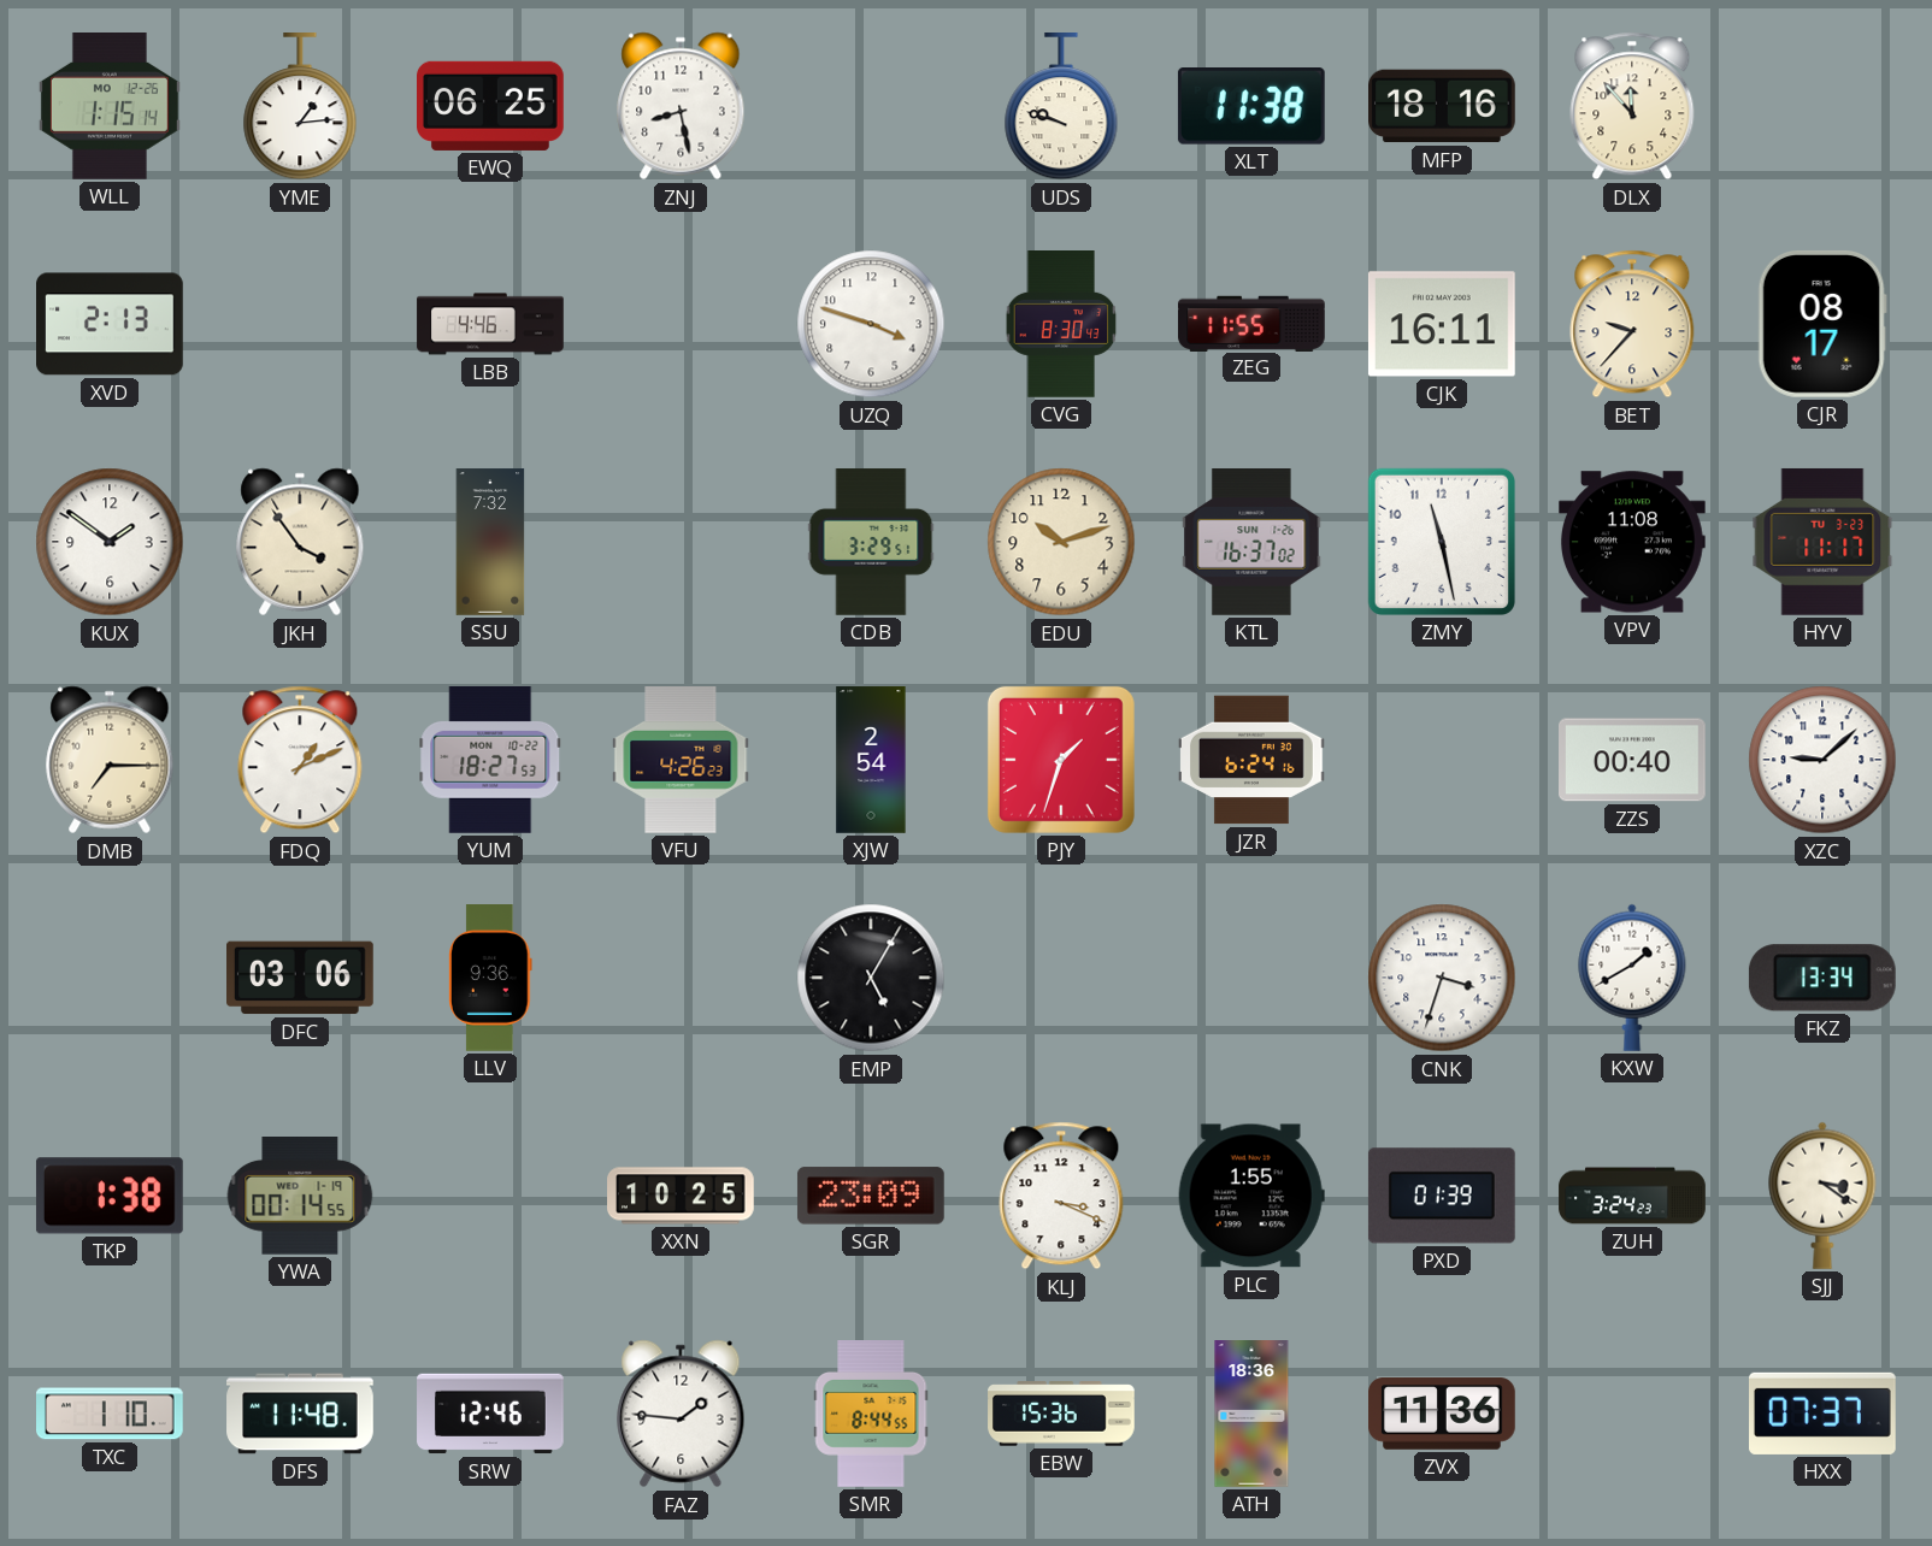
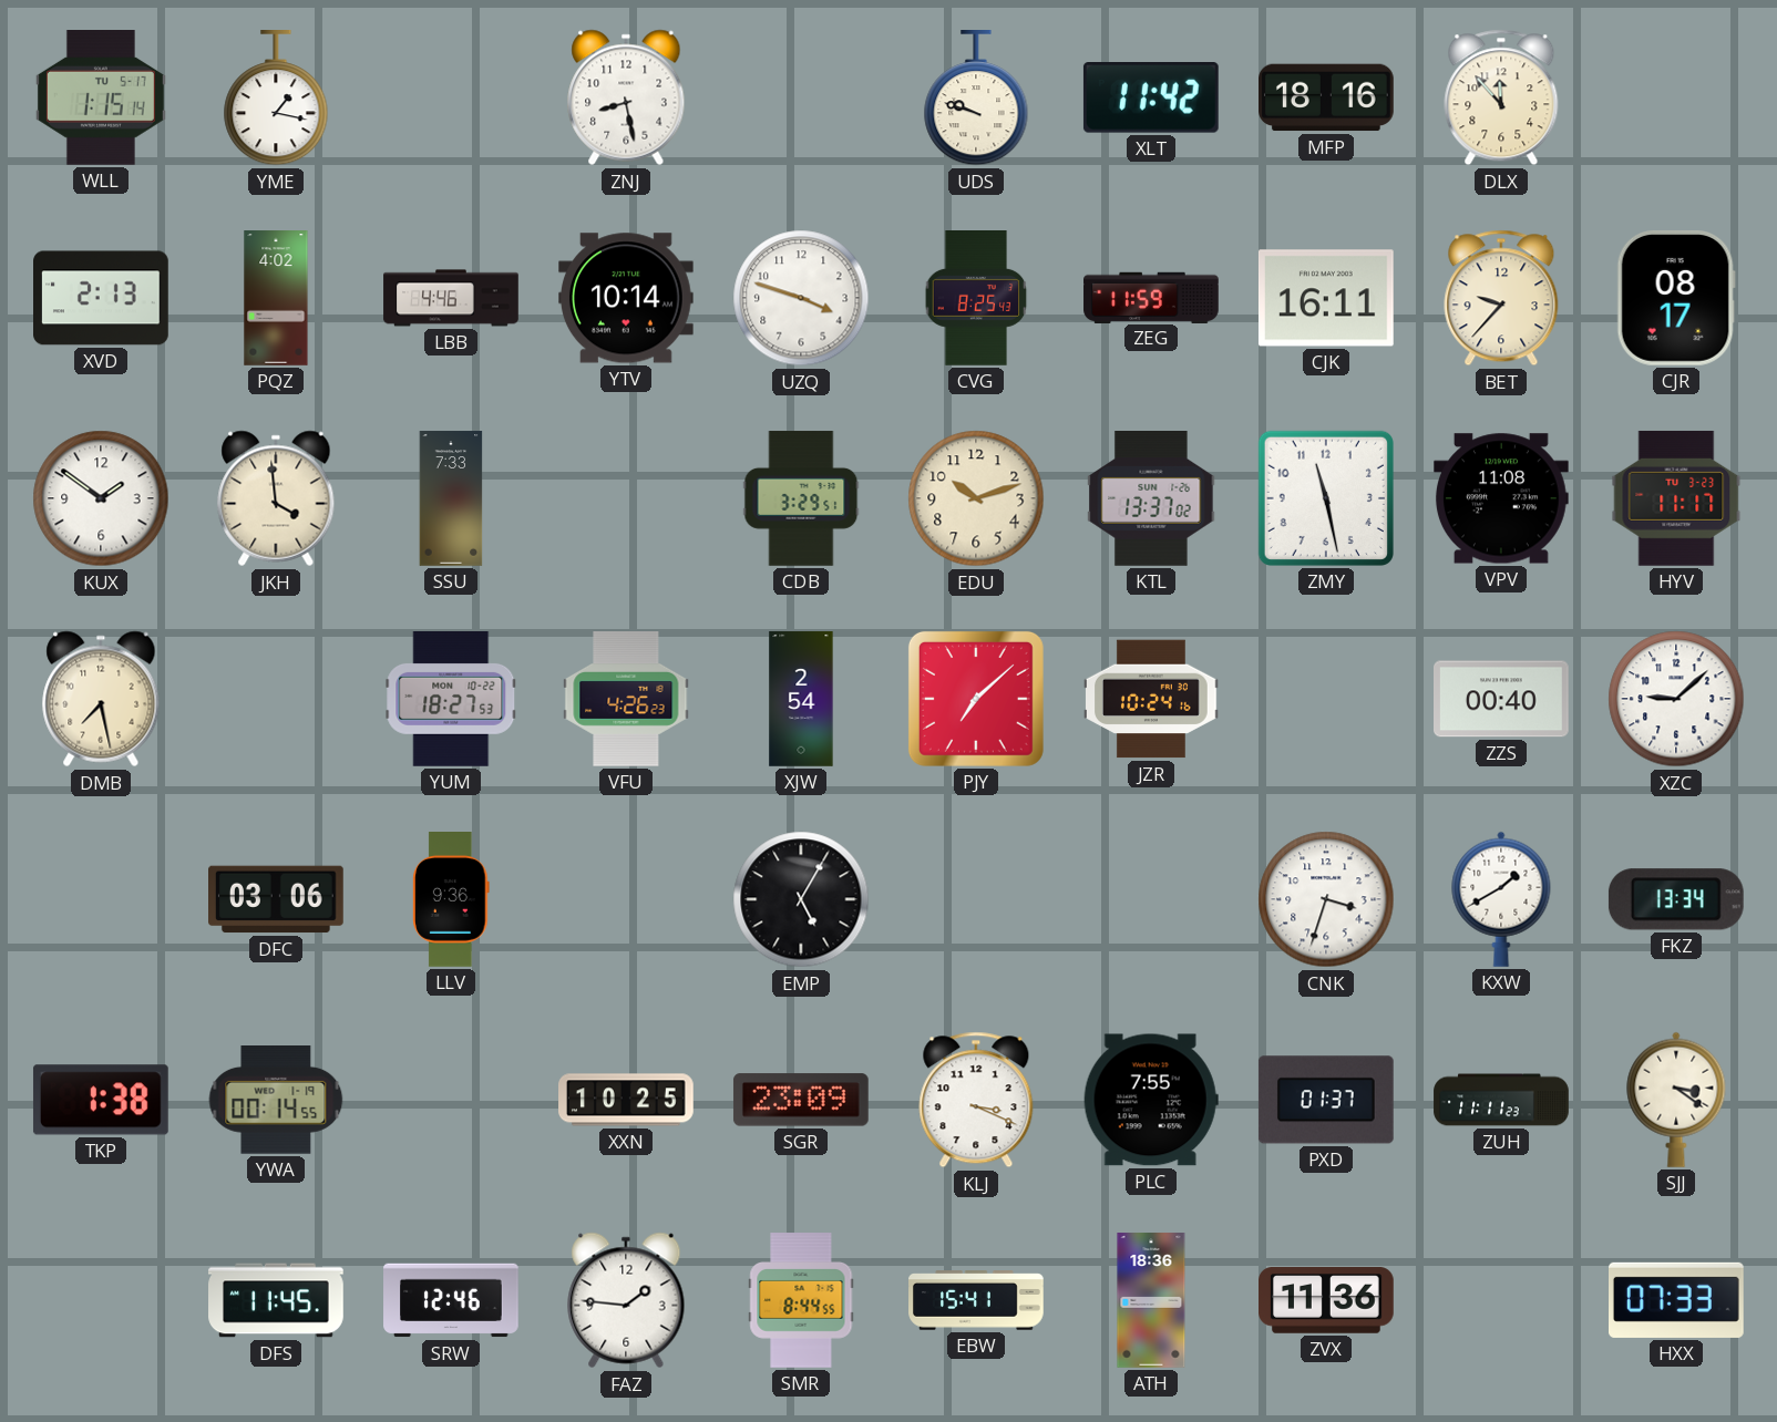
WLL date: MO 12-26 -> TU 5-17 (101, 99)
YME: 1:14 -> 1:17 (276, 99)
EWQ: 06:25 -> none (491, 106)
XLT: 11:38 -> 11:42 (1151, 99)
PQZ: none -> 4:02 (276, 298)
YTV: none -> 10:14 (627, 298)
CVG: 8:30 -> 8:25 (976, 299)
ZEG: 11:55 -> 11:59 (1151, 297)
JKH: 3:54 -> 3:59 (276, 498)
SSU: 7:32 -> 7:33 (451, 498)
KTL: 16:37 -> 13:37 (1151, 499)
DMB: 7:15 -> 7:28 (101, 699)
FDQ: 1:11 -> none (300, 760)
PJY: 1:33 -> 7:08 (976, 699)
JZR: 6:24 -> 10:24 (1152, 699)
PLC: 1:55 -> 7:55 (1151, 1100)
PXD: 01:39 -> 01:37 (1326, 1100)
ZUH: 3:24 -> 11:11 (1501, 1100)
TXC: 1:10 -> none (111, 1414)
DFS: 11:48 -> 11:45 (276, 1300)
EBW: 15:36 -> 15:41 (976, 1300)
HXX: 07:37 -> 07:33 (1677, 1300)
